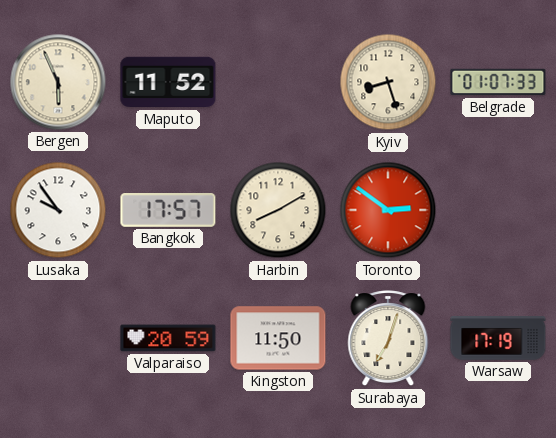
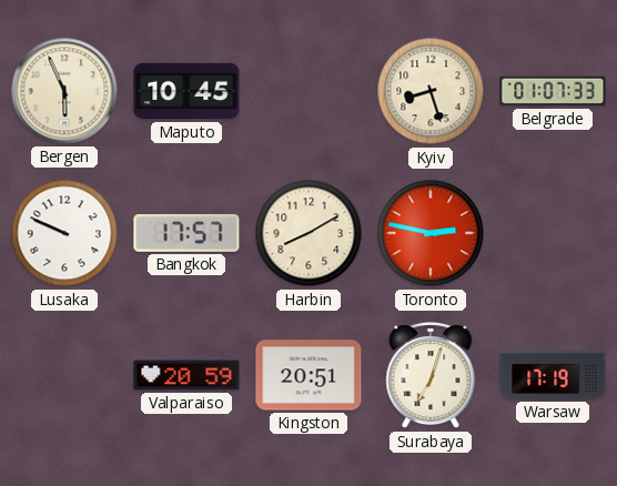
Maputo: 11:52 -> 10:45 (186, 91)
Lusaka: 9:54 -> 9:49 (64, 233)
Toronto: 2:51 -> 2:47 (431, 233)
Kingston: 11:50 -> 20:51 (308, 375)
